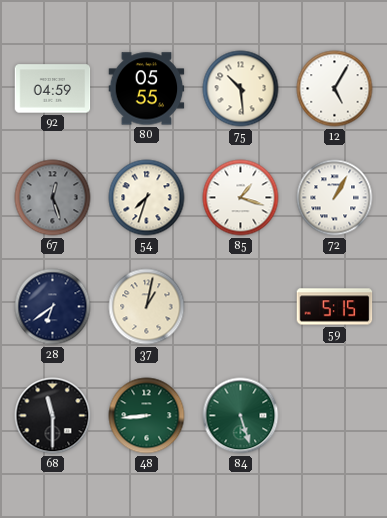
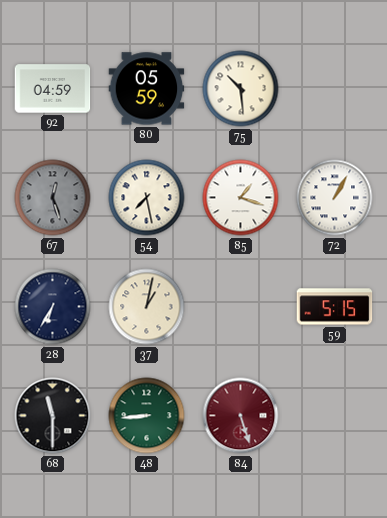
80: 05:55 -> 05:59 (147, 89)
12: 5:05 -> none (335, 89)
54: 7:33 -> 7:28 (147, 198)
28: 6:39 -> 6:35 (53, 307)
84 dial: green -> burgundy (241, 416)
